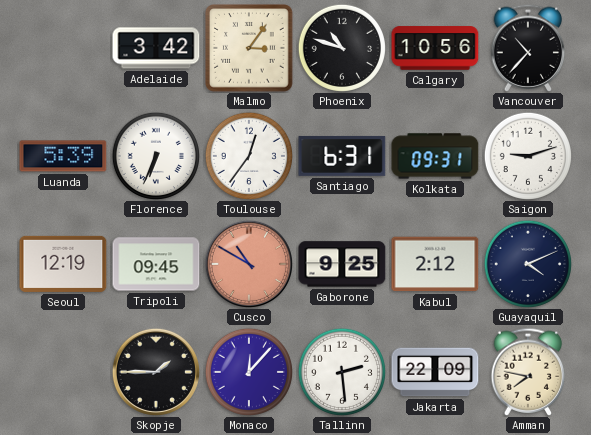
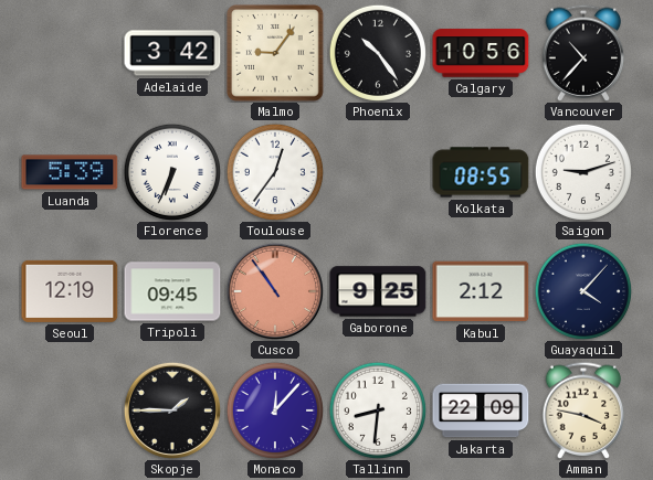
Malmo: 3:06 -> 9:06 (276, 54)
Phoenix: 10:48 -> 10:24 (378, 53)
Santiago: 6:31 -> none (342, 156)
Kolkata: 09:31 -> 08:55 (481, 172)
Cusco: 10:50 -> 10:54 (275, 291)
Guayaquil: 4:11 -> 4:07 (583, 291)
Tallinn: 2:29 -> 8:31 (378, 410)
Amman: 7:47 -> 3:47 (583, 410)
